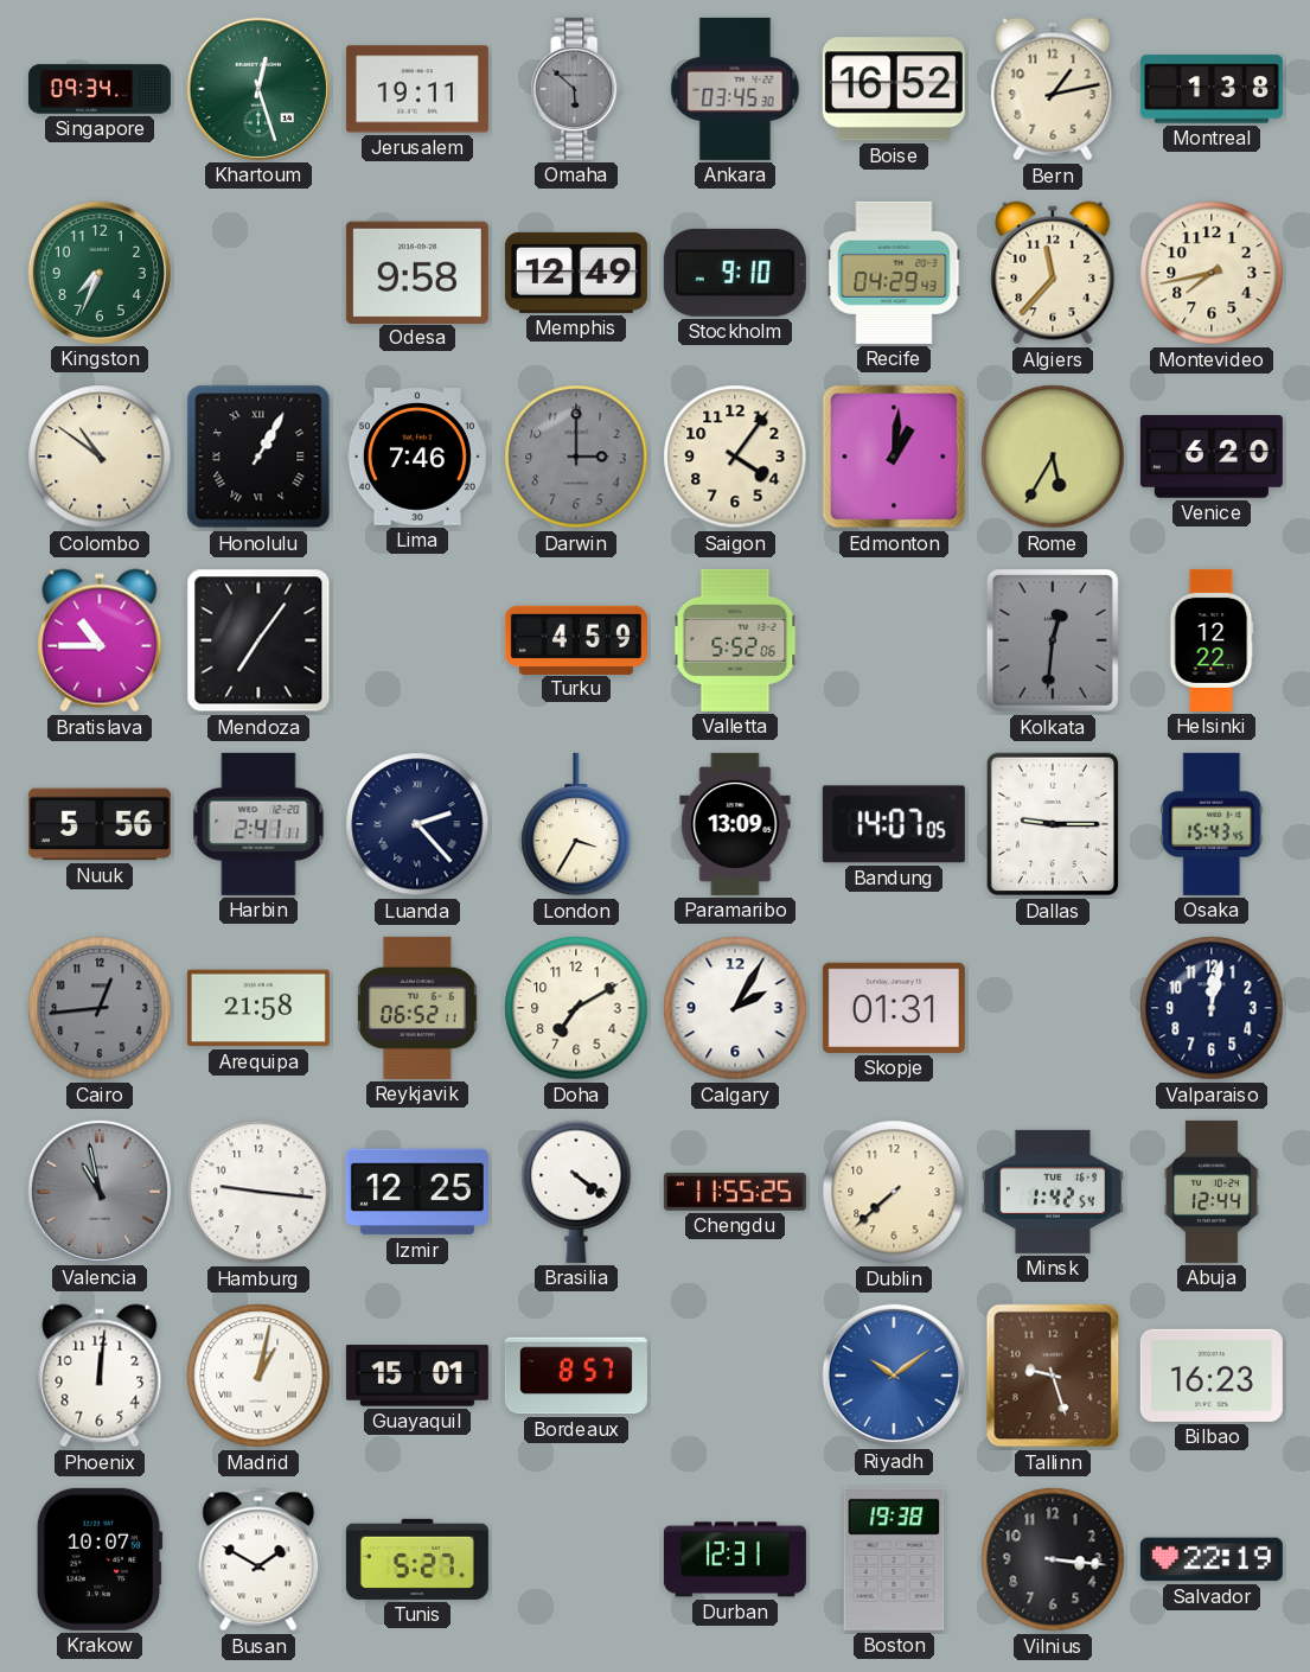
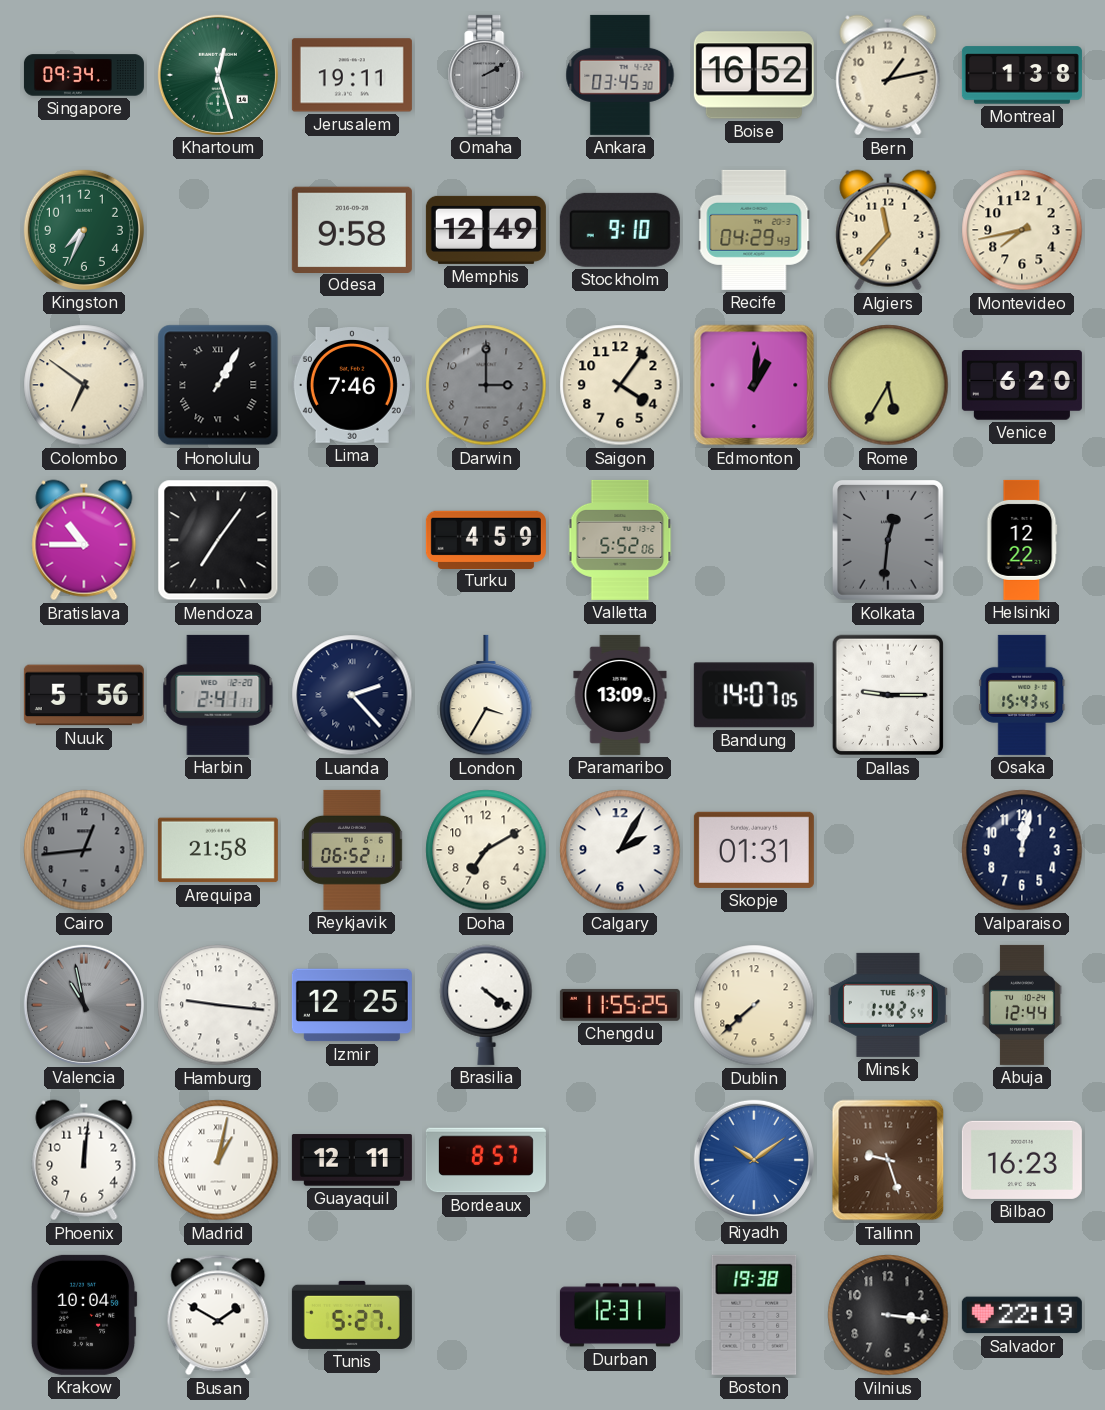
Omaha: 5:52 -> 2:10 (486, 75)
Colombo: 10:51 -> 6:51 (84, 385)
Guayaquil: 15:01 -> 12:11 (352, 1160)
Krakow: 10:07 -> 10:04 (84, 1315)
